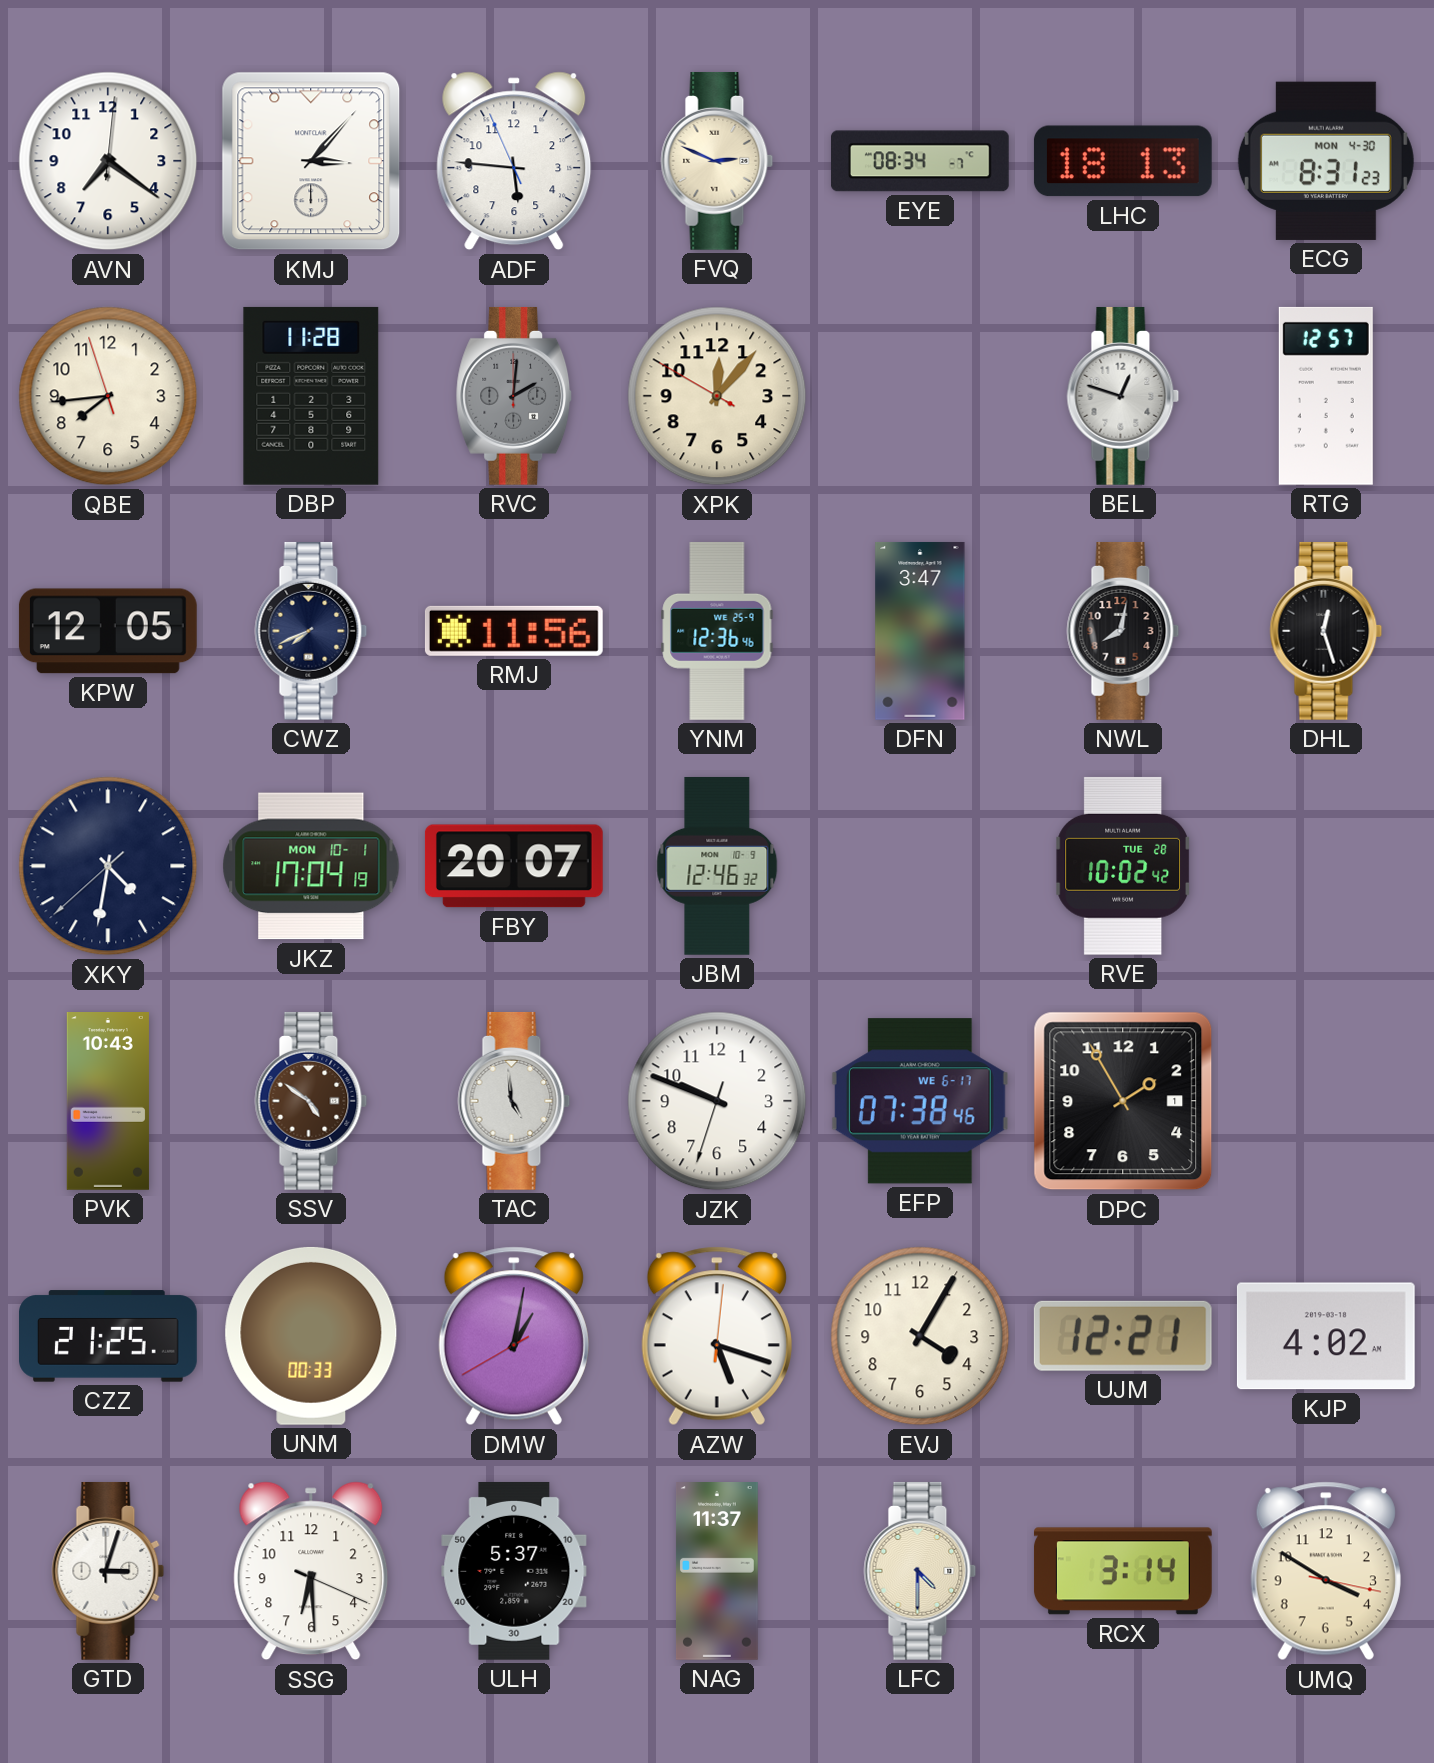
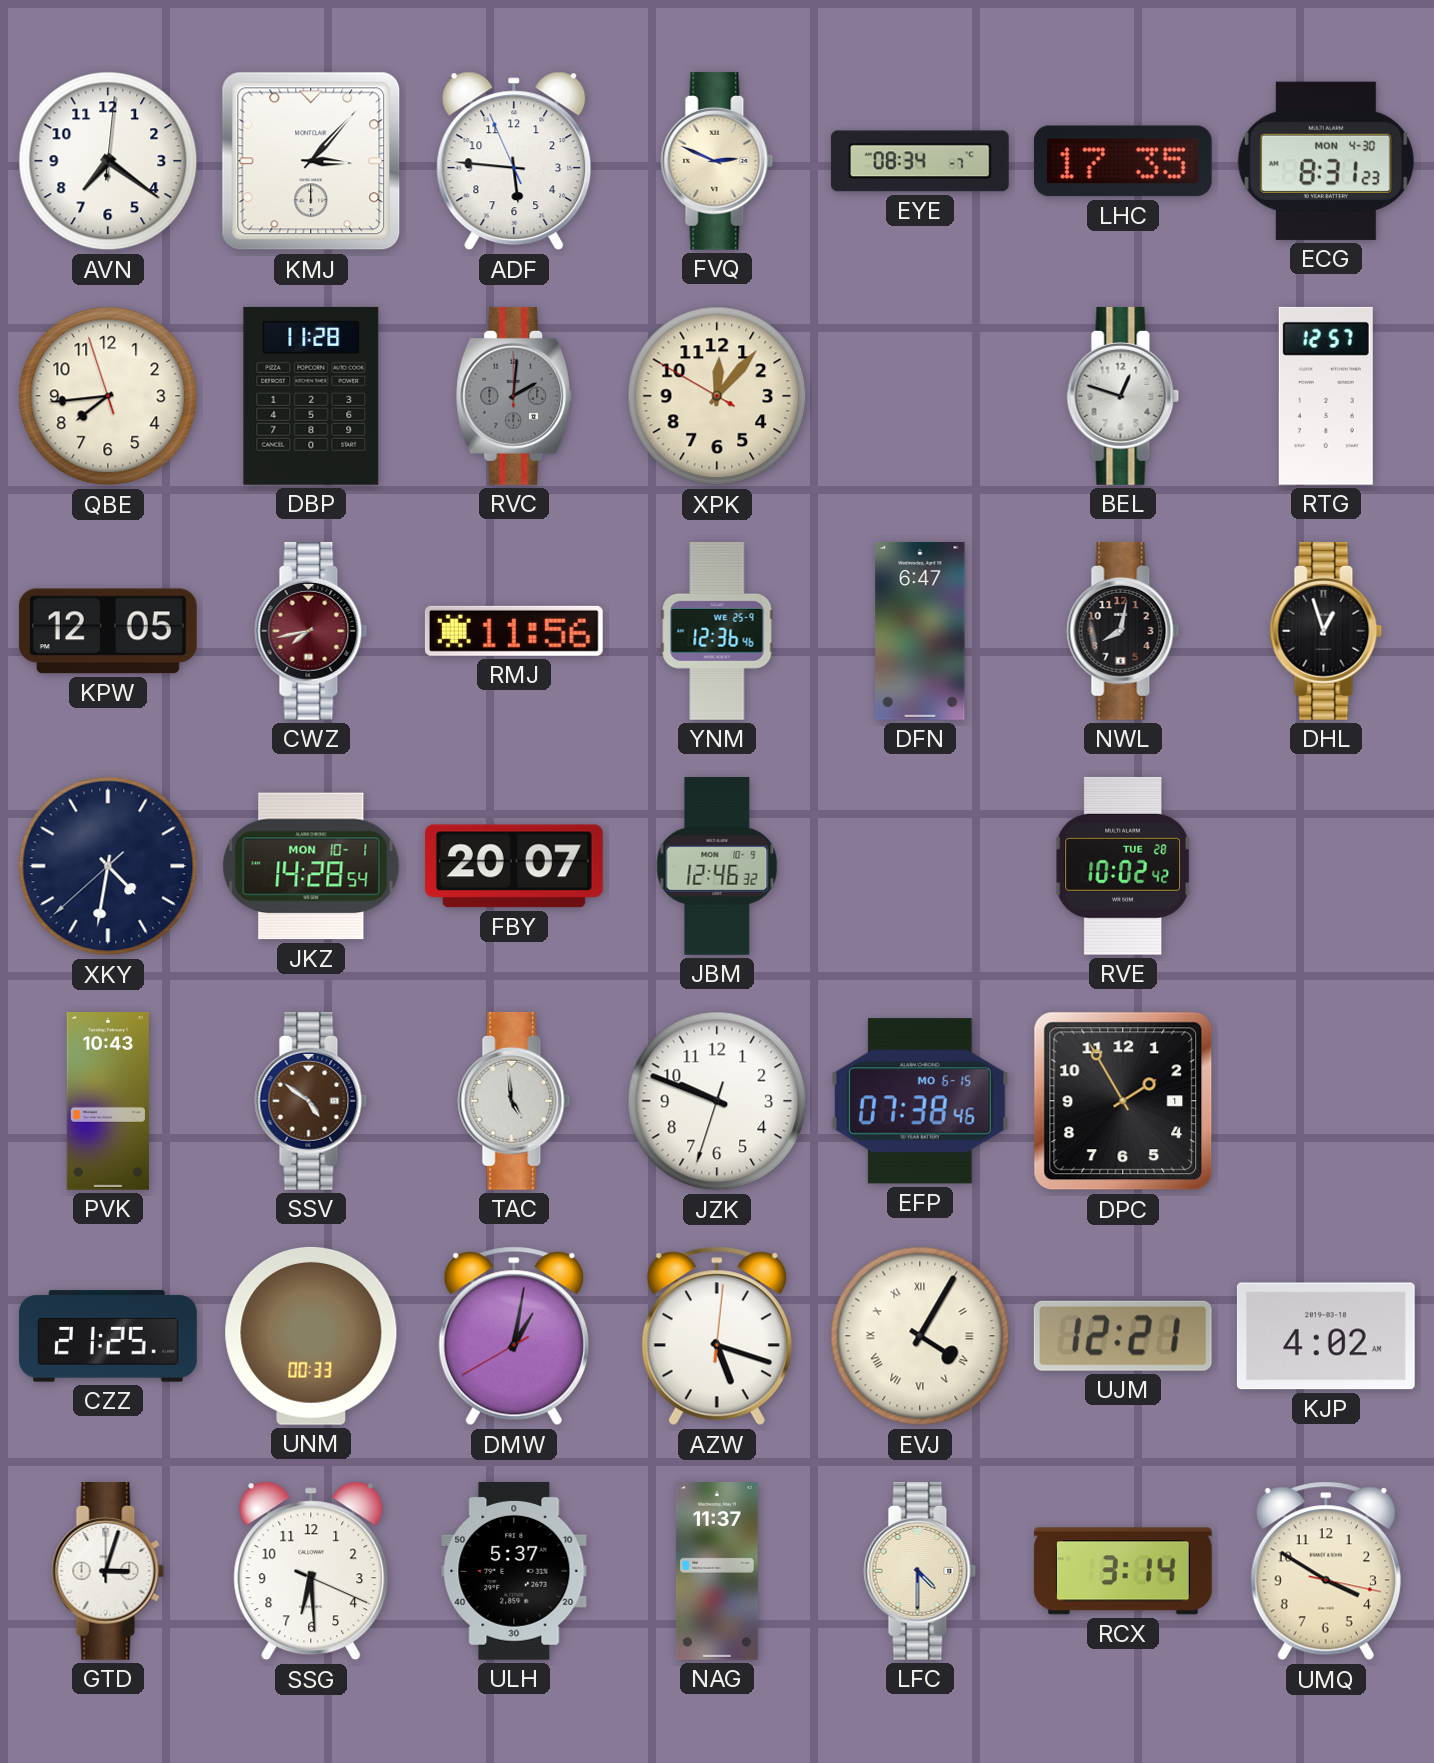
LHC: 18:13 -> 17:35 (1123, 161)
CWZ: 7:41 -> 7:43 (311, 631)
CWZ dial: navy -> burgundy (311, 631)
DFN: 3:47 -> 6:47 (920, 631)
DHL: 12:27 -> 12:57 (1326, 631)
JKZ: 17:04 -> 14:28 (311, 866)
EFP date: WE 6-17 -> MO 6-15 (920, 1101)
EVJ numerals: Arabic -> Roman (920, 1336)
